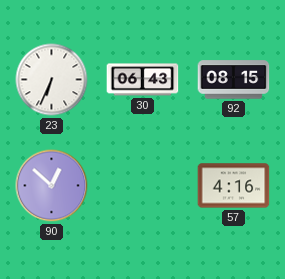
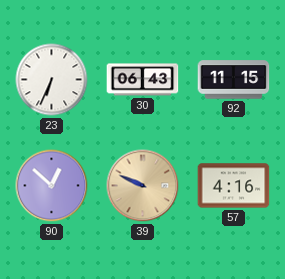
92: 08:15 -> 11:15 (234, 80)
39: none -> 9:49 (143, 186)
